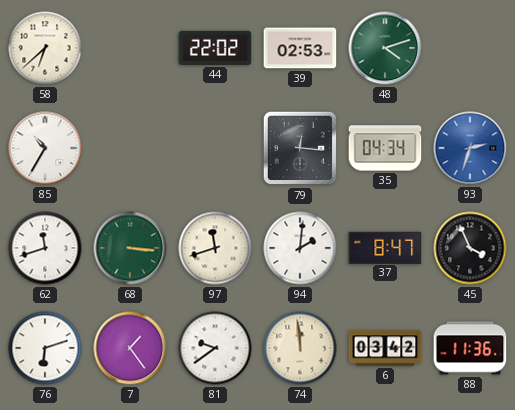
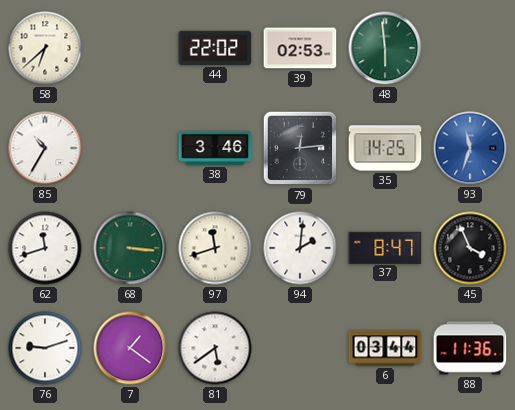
48: 4:12 -> 5:59 (385, 48)
38: none -> 3:46 (215, 148)
79: 12:16 -> 12:14 (300, 148)
35: 04:34 -> 14:25 (385, 148)
93: 2:33 -> 11:33 (470, 148)
76: 6:12 -> 9:12 (45, 348)
7: 1:24 -> 1:21 (130, 348)
81: 9:39 -> 5:39 (215, 348)
74: 11:59 -> none (300, 348)
6: 03:42 -> 03:44 (385, 348)
